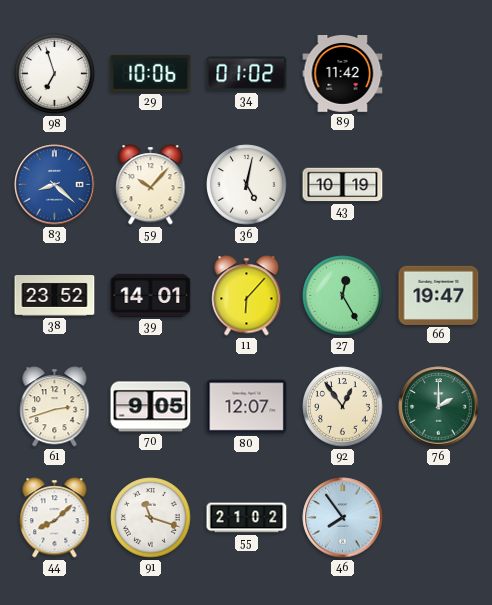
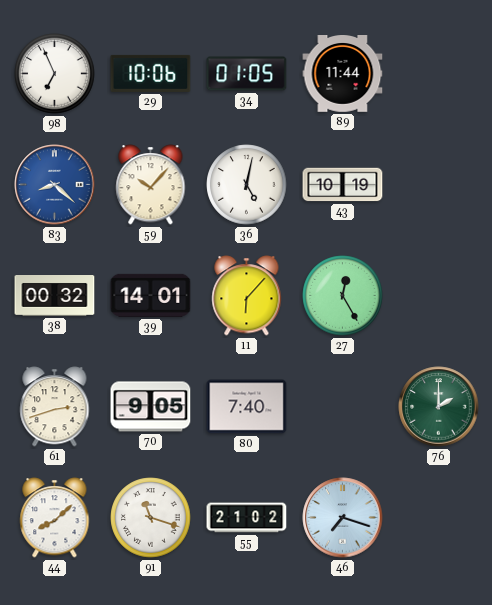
98: 6:57 -> 6:56 (55, 74)
34: 01:02 -> 01:05 (247, 74)
89: 11:42 -> 11:44 (343, 74)
38: 23:52 -> 00:32 (55, 296)
66: 19:47 -> none (439, 295)
80: 12:07 -> 7:40 (247, 407)
92: 12:54 -> none (343, 407)
46: 7:54 -> 7:18 (343, 518)
